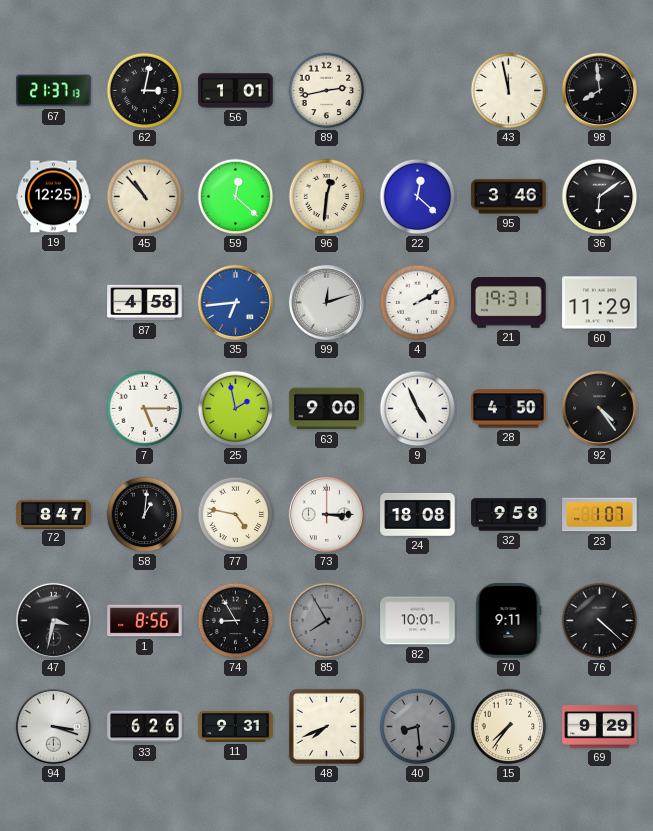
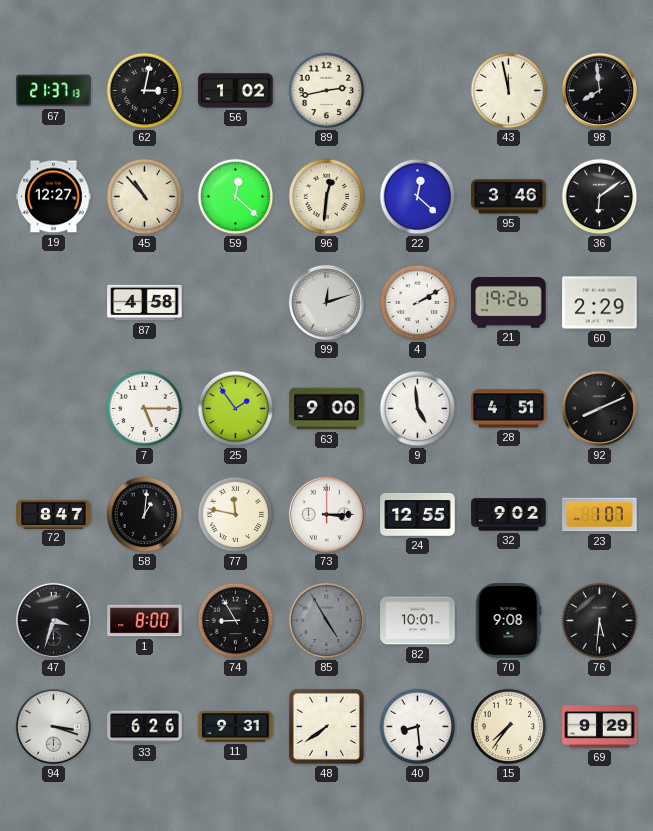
56: 1:01 -> 1:02 (236, 91)
19: 12:25 -> 12:27 (54, 197)
35: 6:44 -> none (235, 302)
21: 19:31 -> 19:26 (509, 303)
60: 11:29 -> 2:29 (600, 303)
25: 1:58 -> 1:54 (236, 409)
9: 4:56 -> 4:59 (418, 409)
28: 4:50 -> 4:51 (509, 409)
92: 4:24 -> 8:11 (599, 408)
77: 4:47 -> 11:47 (236, 515)
24: 18:08 -> 12:55 (418, 514)
32: 9:58 -> 9:02 (509, 515)
47: 3:32 -> 3:33 (53, 620)
1: 8:56 -> 8:00 (145, 621)
85: 7:55 -> 4:55 (327, 621)
70: 9:11 -> 9:08 (509, 621)
76: 4:22 -> 5:31 (600, 621)
48: 7:41 -> 7:39 (326, 726)
40 dial: grey -> white (418, 727)
